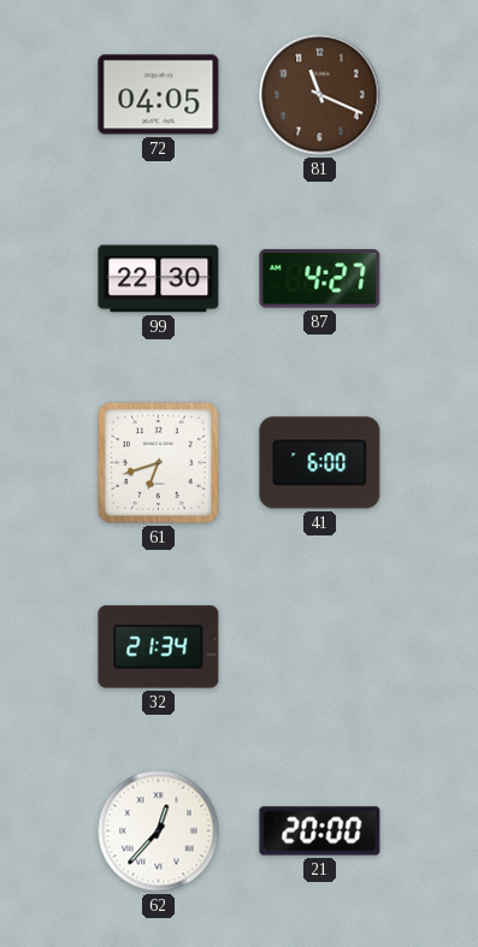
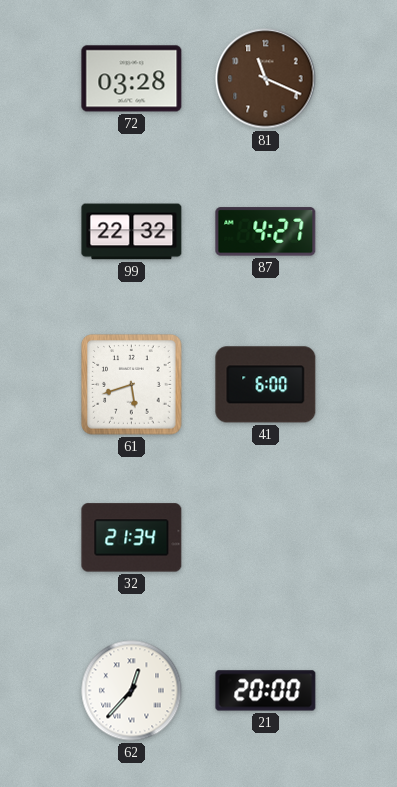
72: 04:05 -> 03:28 (132, 79)
99: 22:30 -> 22:32 (132, 232)
61: 6:42 -> 5:42 (132, 385)
